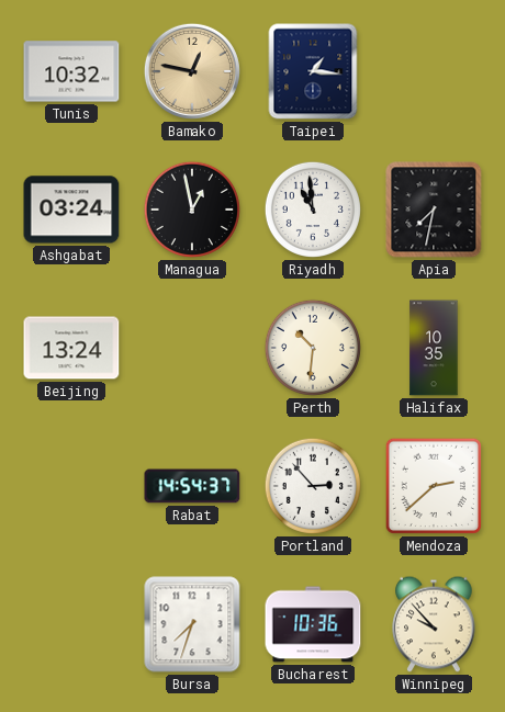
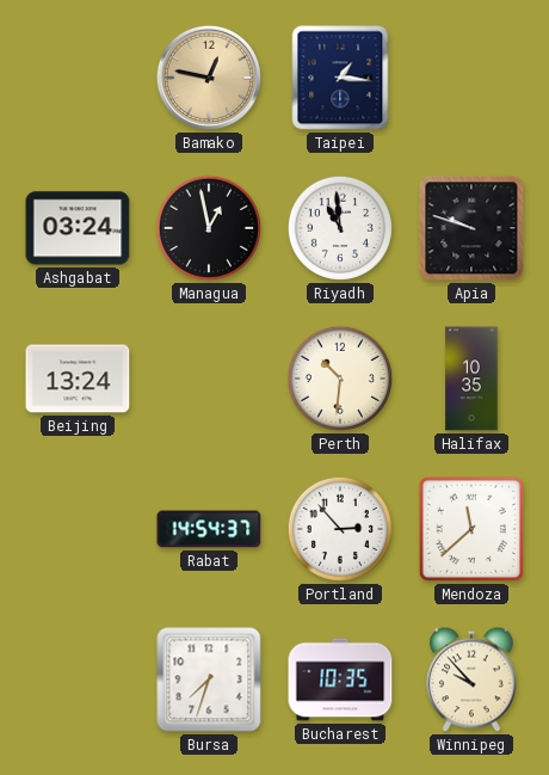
Tunis: 10:32 -> none (71, 71)
Apia: 7:32 -> 9:48 (471, 228)
Mendoza: 2:38 -> 11:38 (471, 529)
Bucharest: 10:36 -> 10:35 (340, 679)
